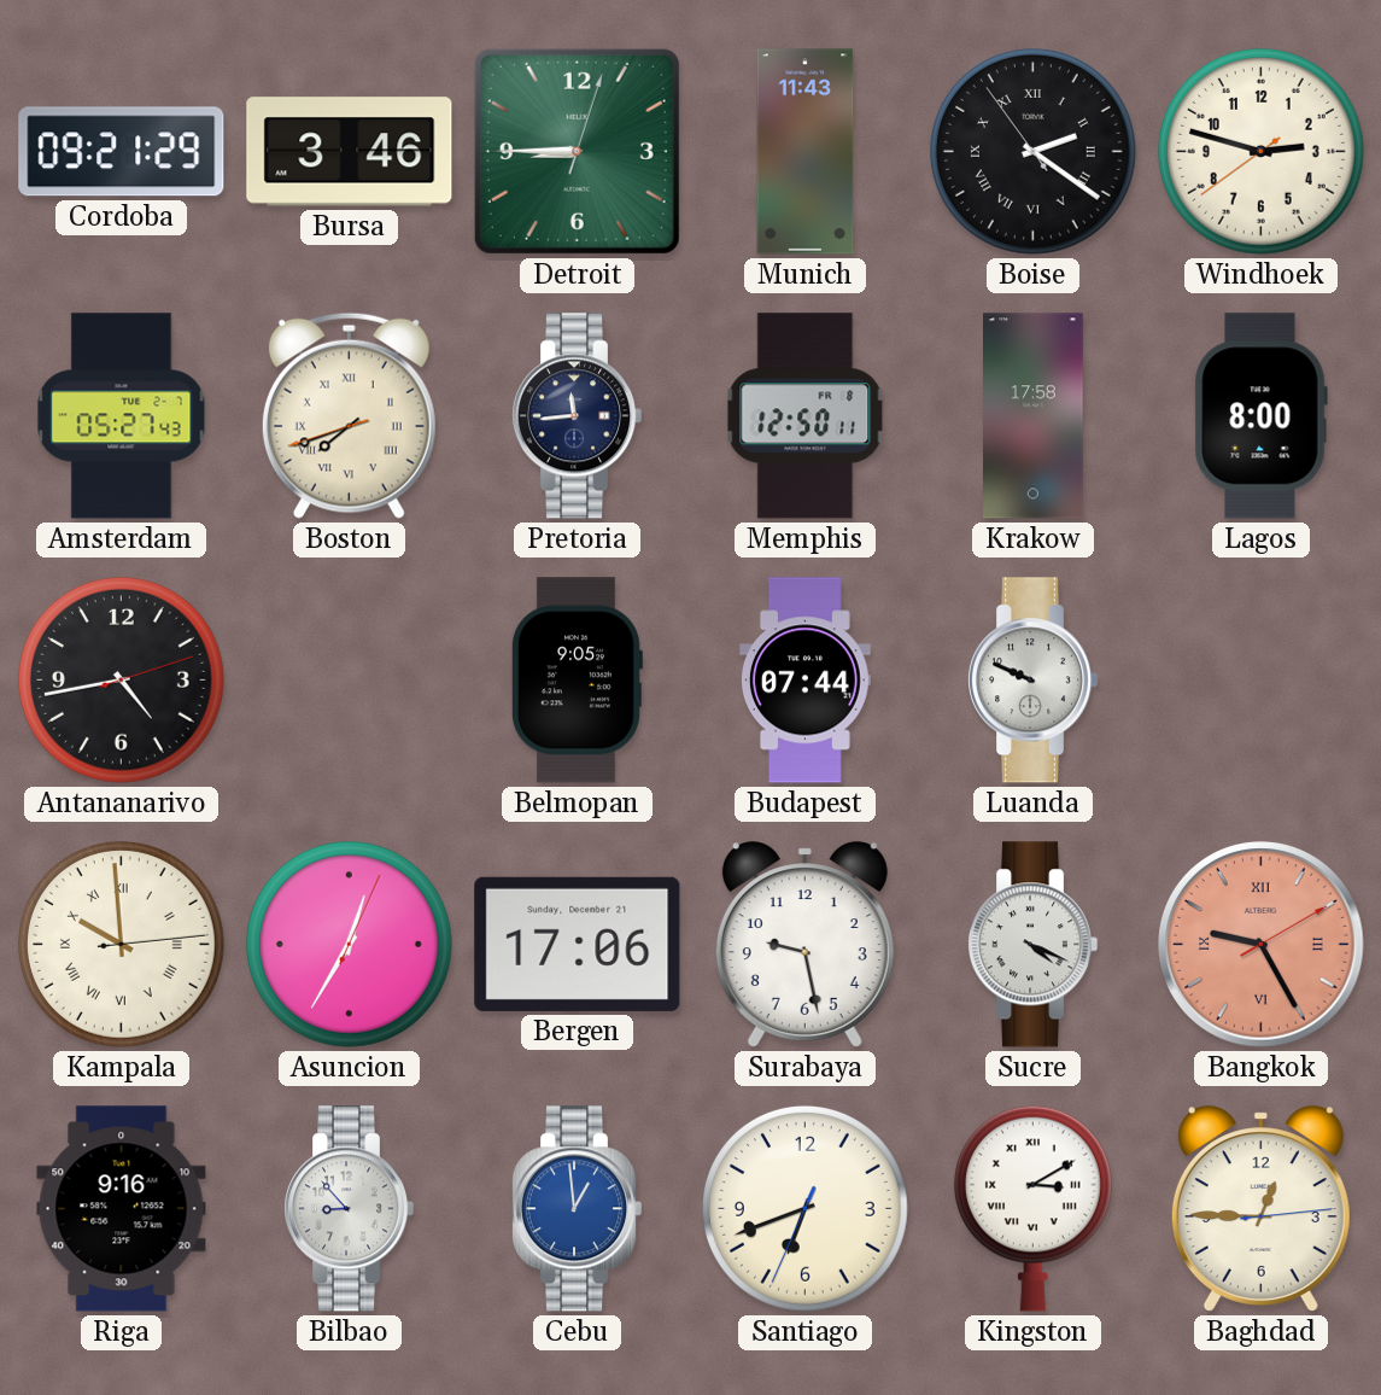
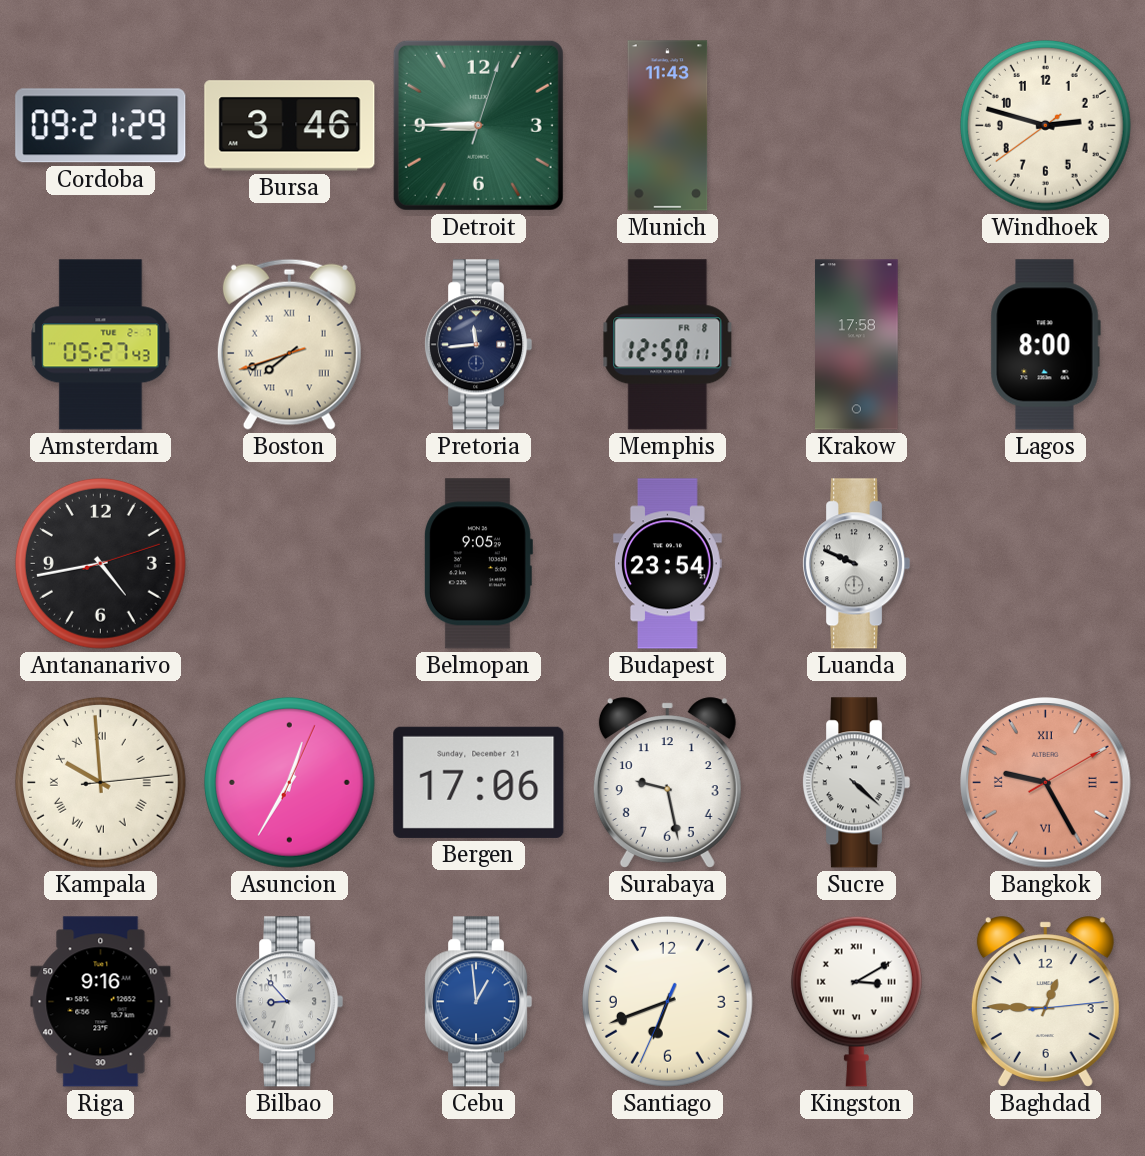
Boise: 2:20 -> none (1032, 151)
Budapest: 07:44 -> 23:54 (667, 564)
Sucre: 4:19 -> 4:22 (856, 783)
